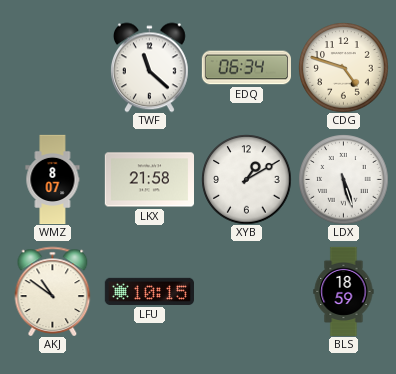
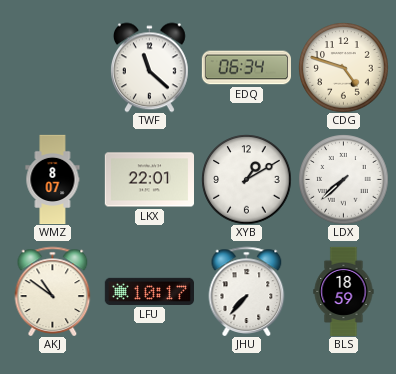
LKX: 21:58 -> 22:01 (149, 180)
LDX: 5:27 -> 7:38 (343, 179)
LFU: 10:15 -> 10:17 (149, 291)
JHU: none -> 7:37 (247, 291)
